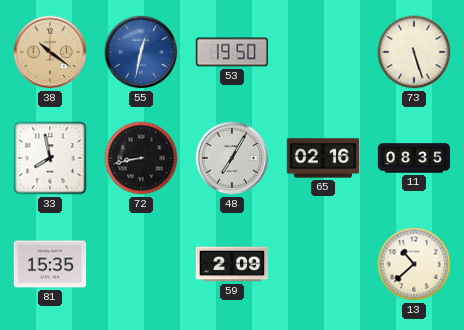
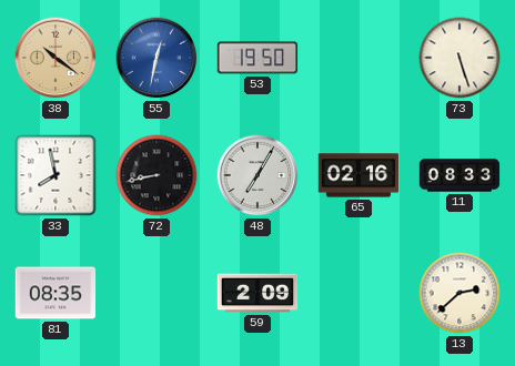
11: 08:35 -> 08:33 (460, 175)
81: 15:35 -> 08:35 (55, 293)
13: 10:38 -> 2:38 (460, 293)
